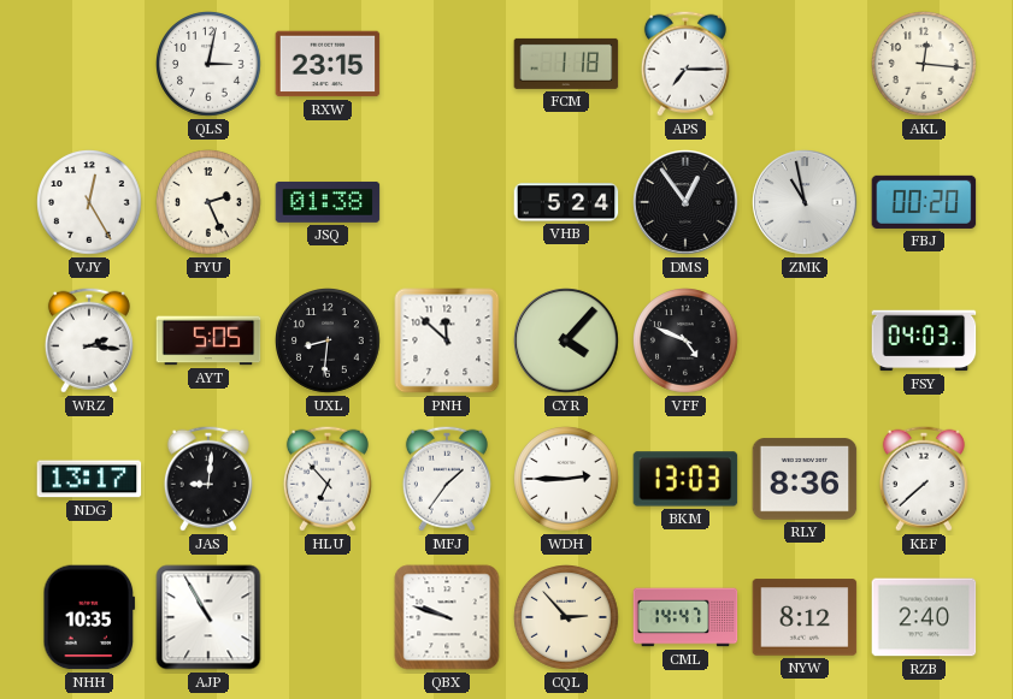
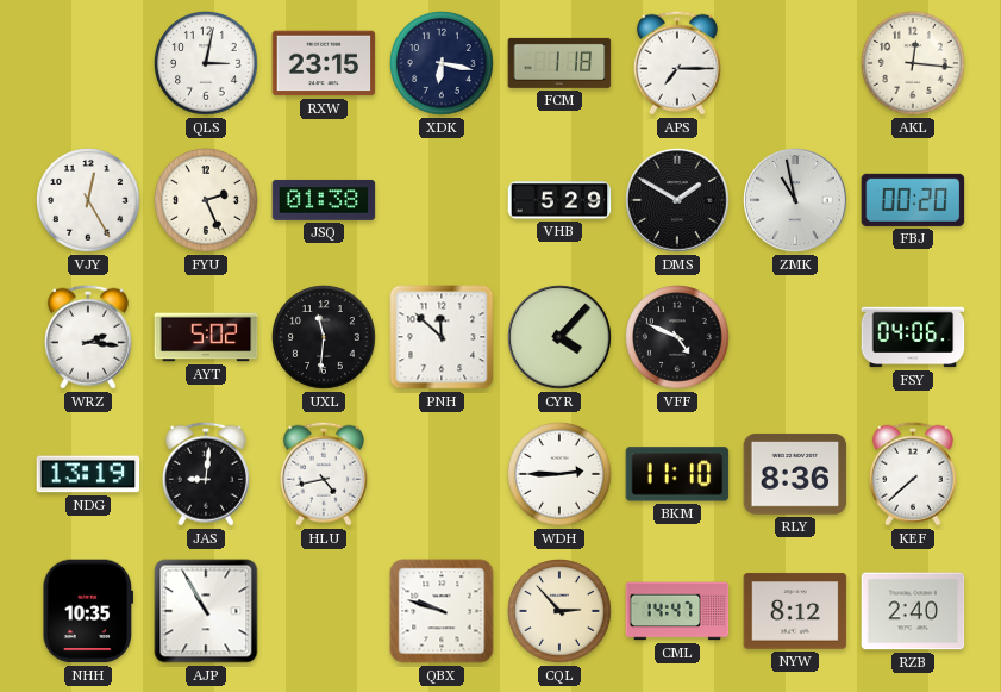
XDK: none -> 6:17 (443, 64)
VHB: 5:24 -> 5:29 (559, 200)
DMS: 12:54 -> 1:50 (677, 200)
AYT: 5:05 -> 5:02 (206, 337)
UXL: 8:31 -> 11:31 (325, 338)
FSY: 04:03 -> 04:06 (913, 337)
NDG: 13:17 -> 13:19 (88, 474)
HLU: 6:53 -> 4:43 (324, 474)
MFJ: 1:36 -> none (447, 479)
BKM: 13:03 -> 11:10 (677, 474)
